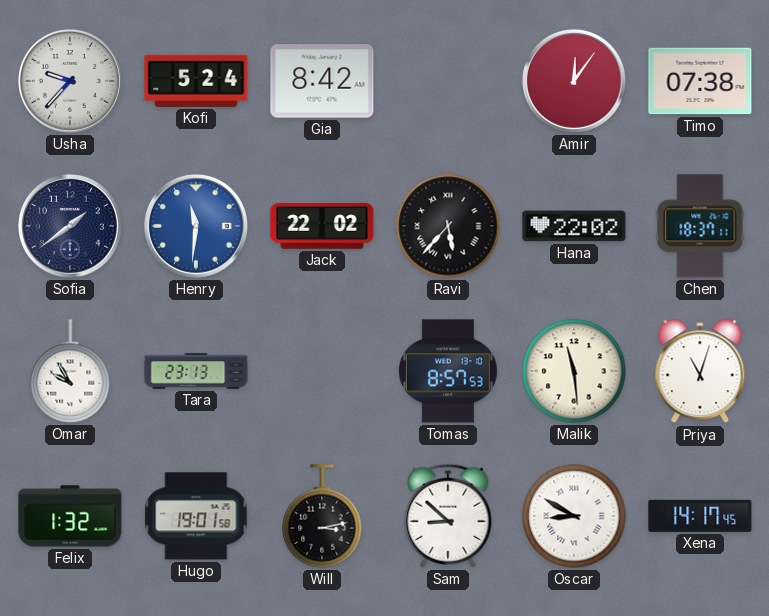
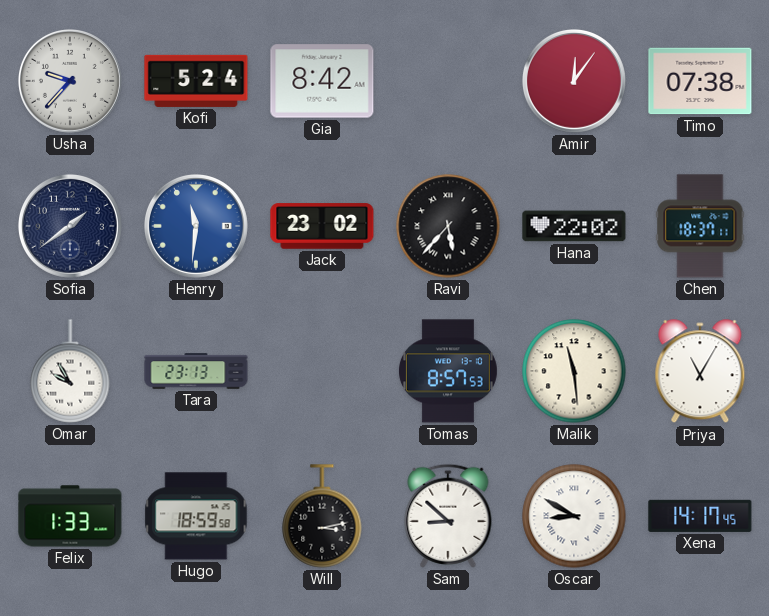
Jack: 22:02 -> 23:02 (322, 226)
Priya: 11:03 -> 11:05 (700, 372)
Felix: 1:32 -> 1:33 (70, 516)
Hugo: 19:01 -> 18:59 (196, 516)
